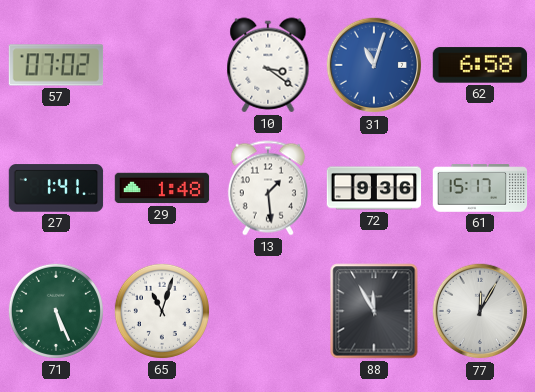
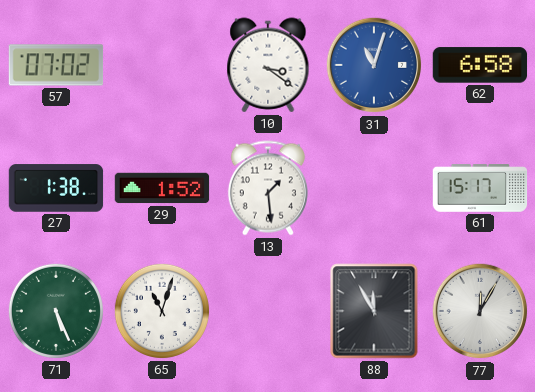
27: 1:41 -> 1:38 (56, 188)
29: 1:48 -> 1:52 (162, 188)
72: 9:36 -> none (374, 188)
